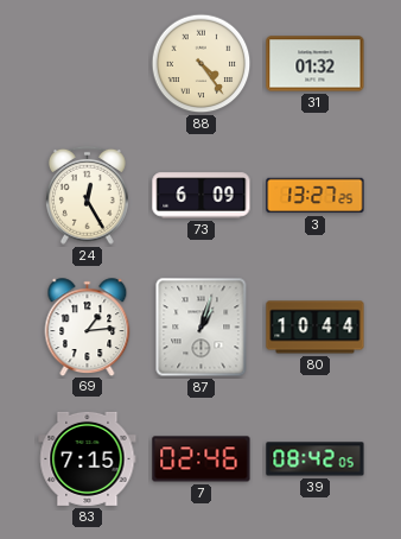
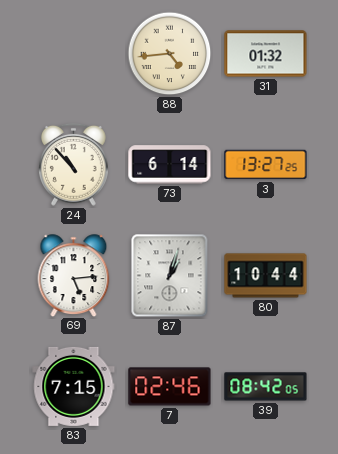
88: 4:24 -> 4:44 (170, 54)
24: 12:25 -> 10:53 (73, 164)
73: 6:09 -> 6:14 (170, 165)
69: 1:14 -> 5:14 (74, 275)
